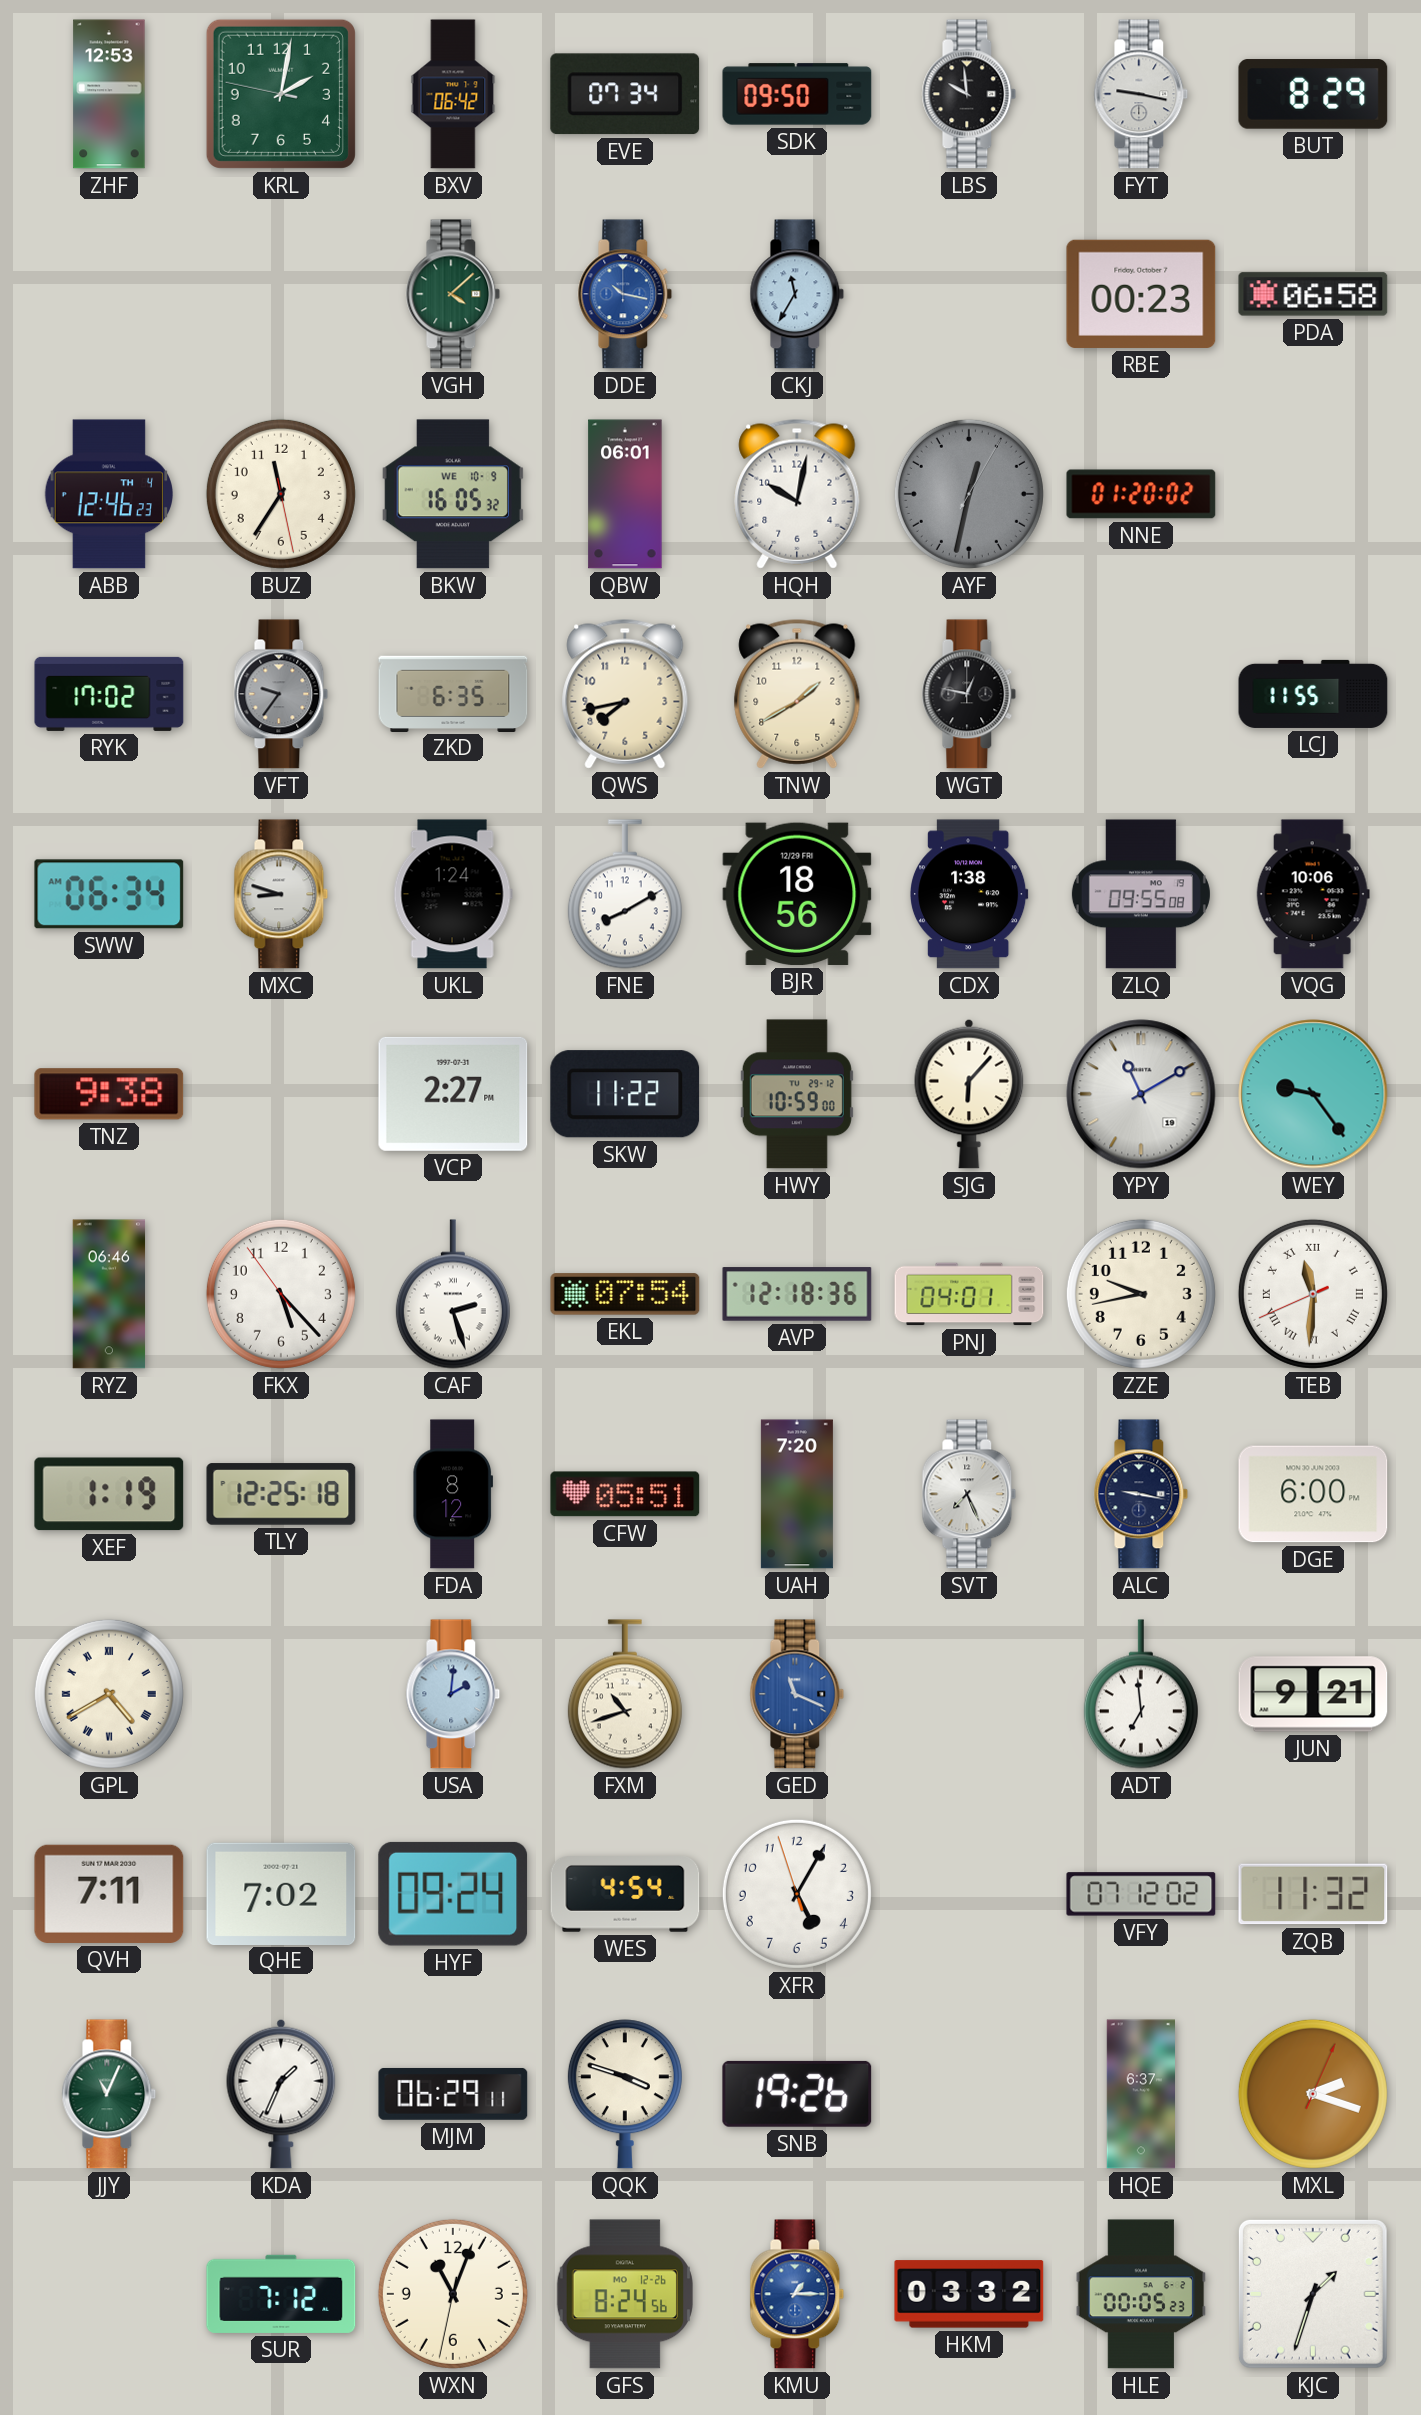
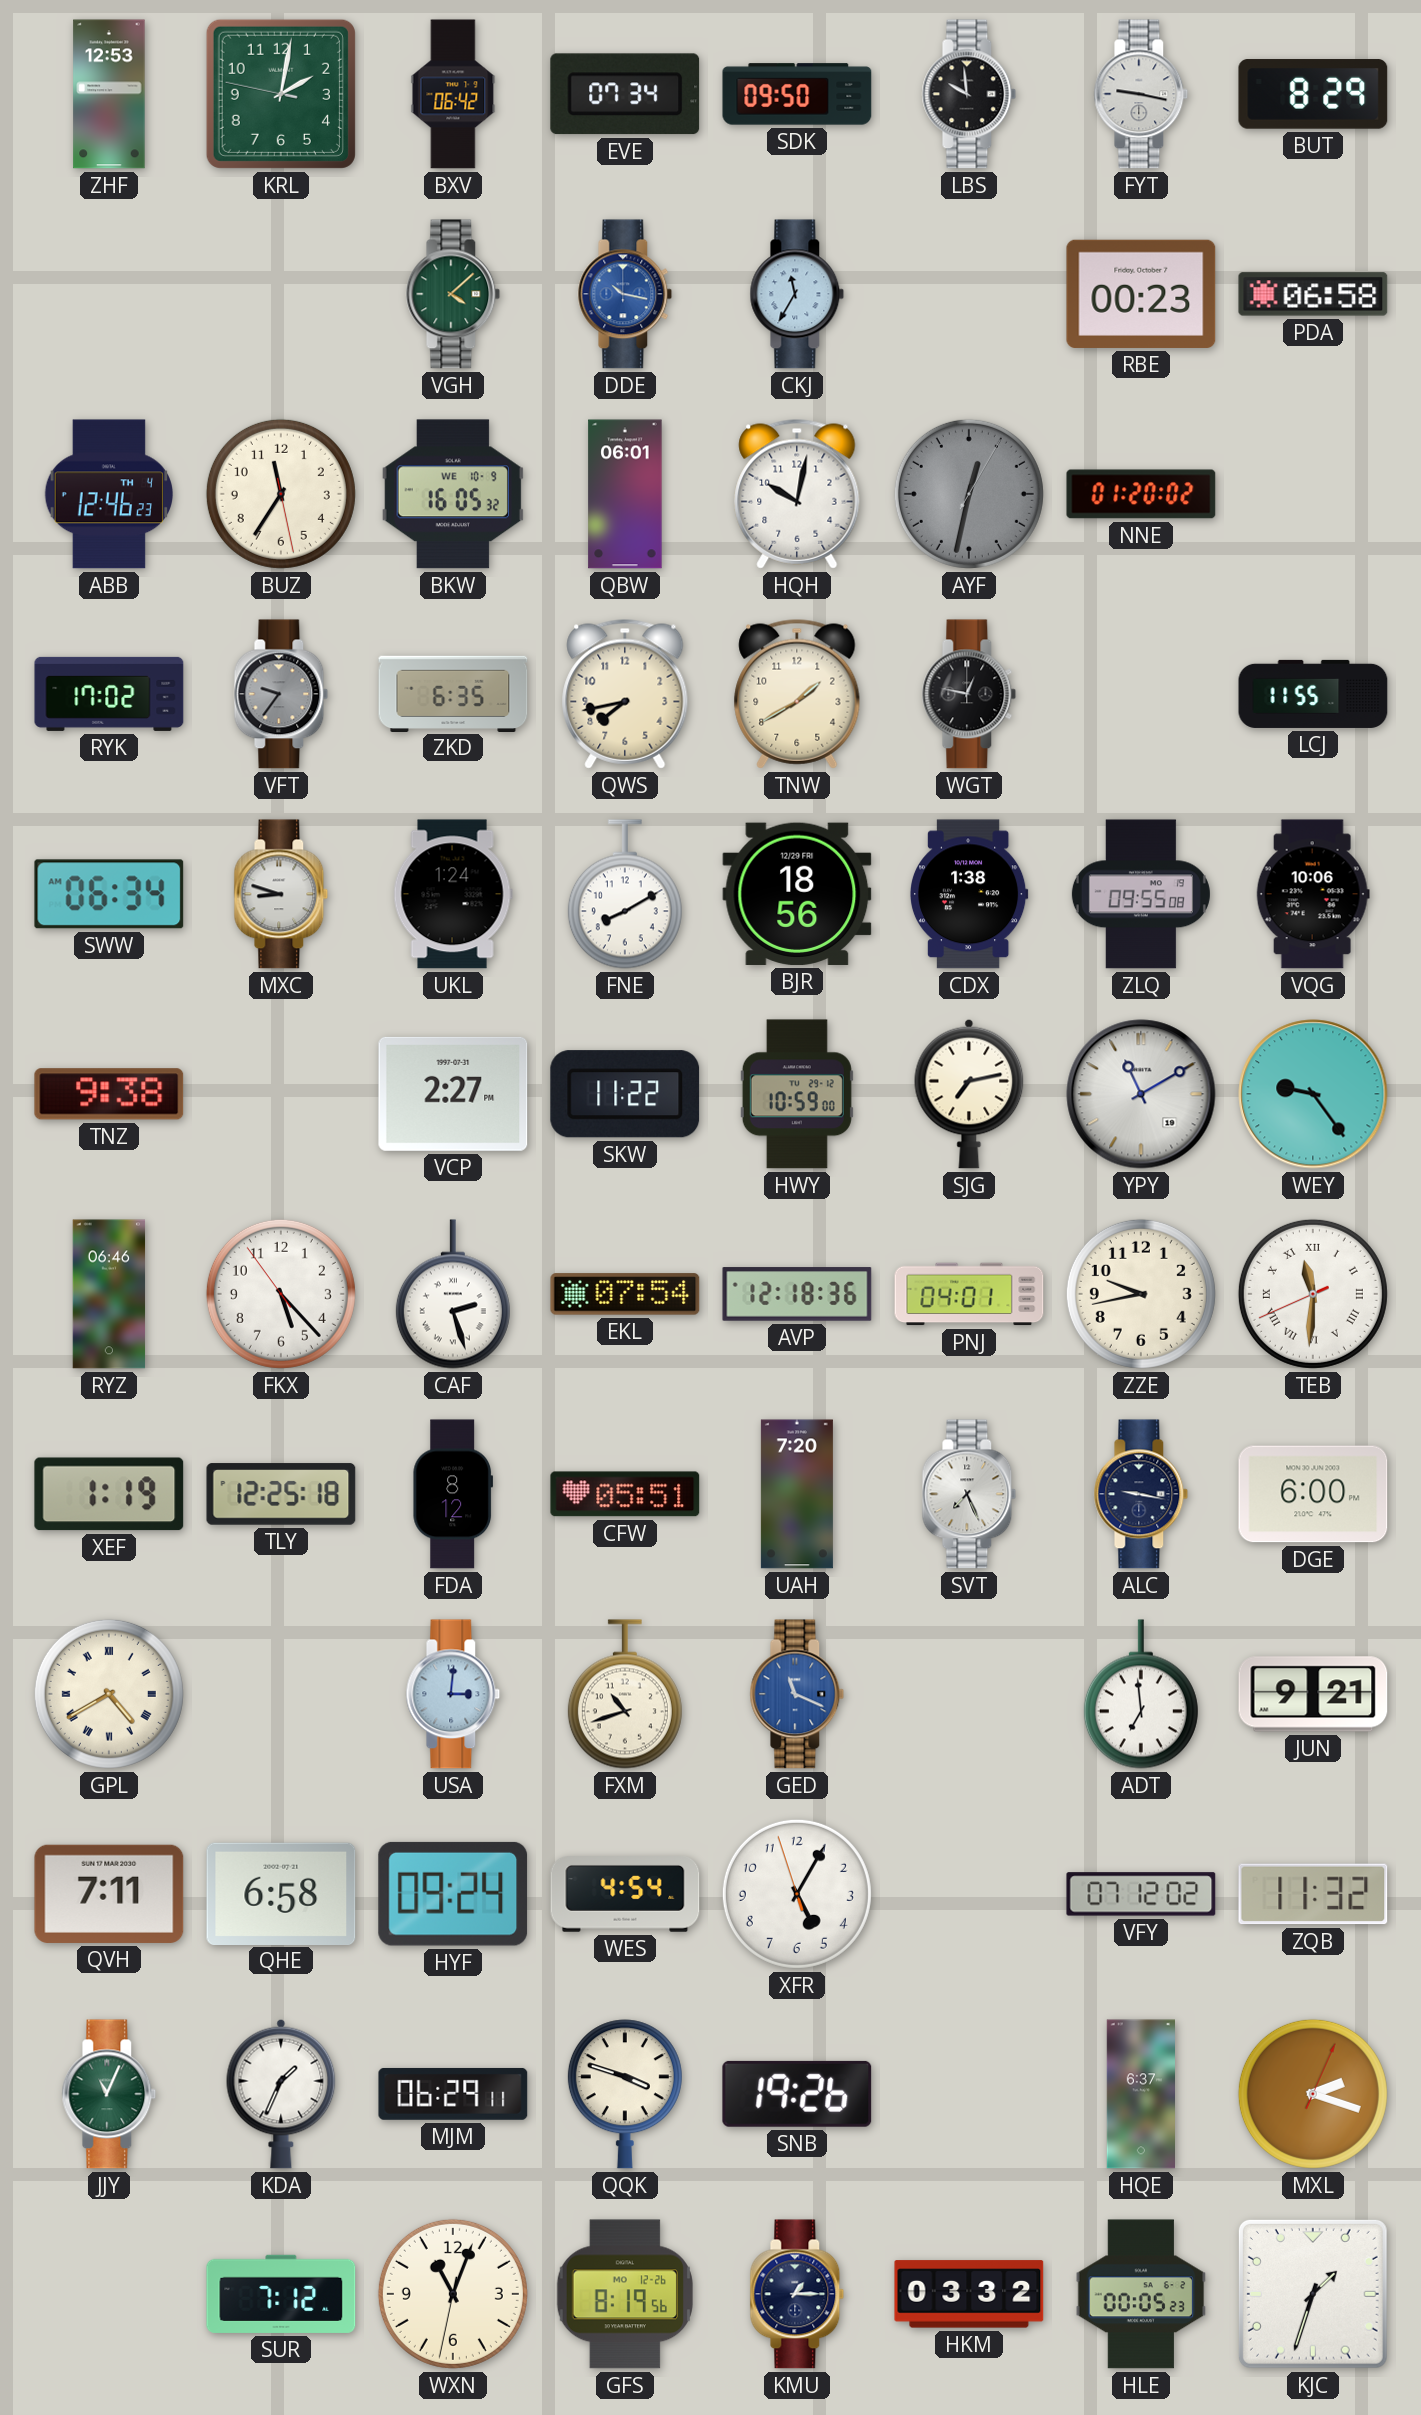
SJG: 6:07 -> 7:13 (969, 1094)
USA: 2:01 -> 3:01 (453, 1694)
QHE: 7:02 -> 6:58 (281, 1893)
GFS: 8:24 -> 8:19 (625, 2294)
KMU dial: blue -> navy (797, 2294)
